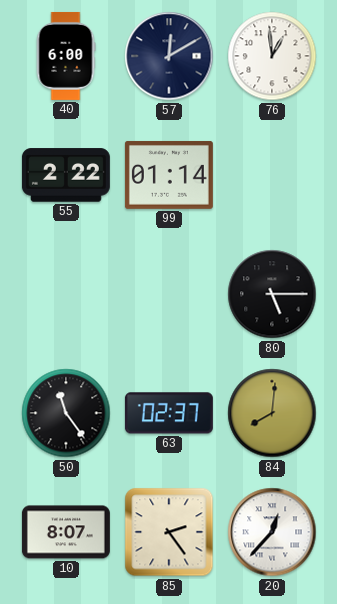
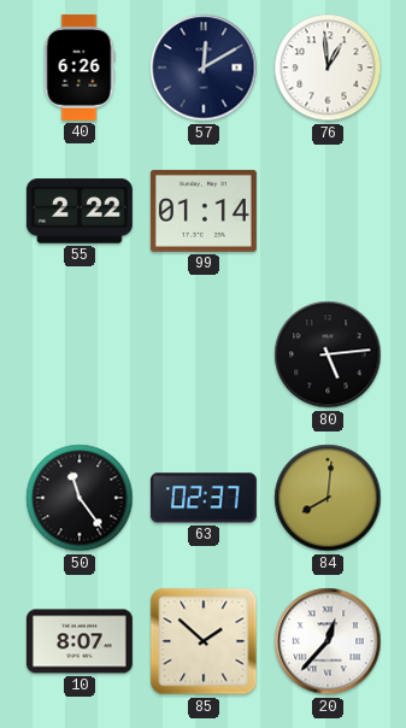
40: 6:00 -> 6:26 (80, 67)
80: 5:15 -> 5:14 (328, 354)
85: 2:24 -> 1:52 (204, 641)
